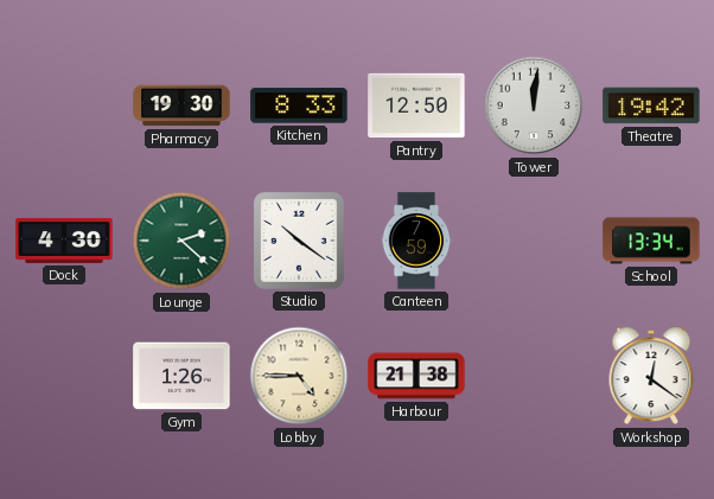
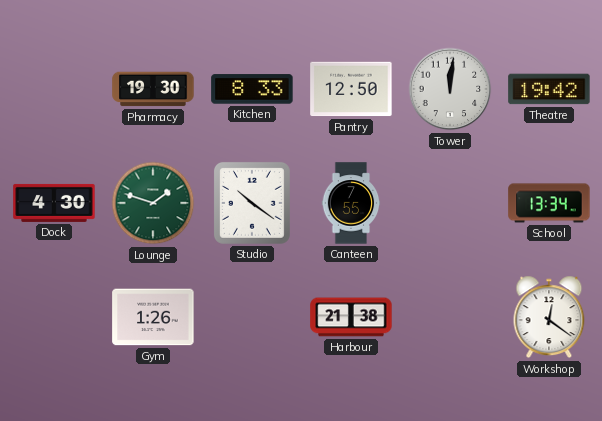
Lounge: 2:22 -> 1:48 (153, 203)
Canteen: 7:59 -> 7:55 (351, 203)
Lobby: 4:45 -> none (299, 376)
